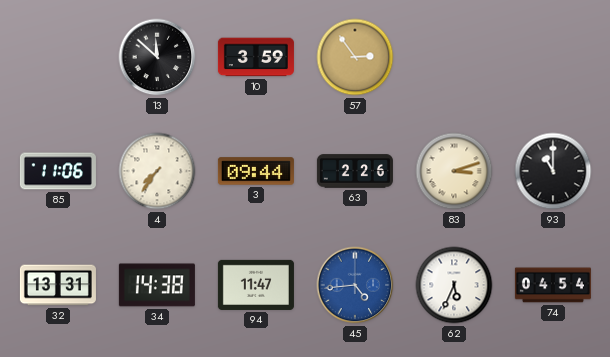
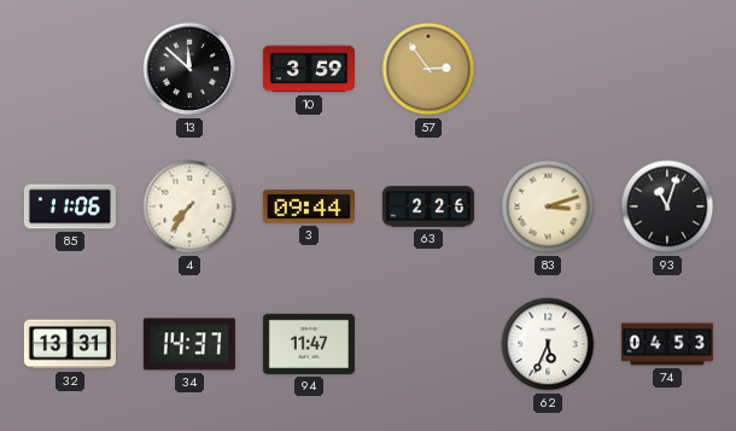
93: 11:00 -> 11:03 (667, 206)
34: 14:38 -> 14:37 (189, 344)
45: 4:44 -> none (355, 285)
74: 04:54 -> 04:53 (667, 344)
